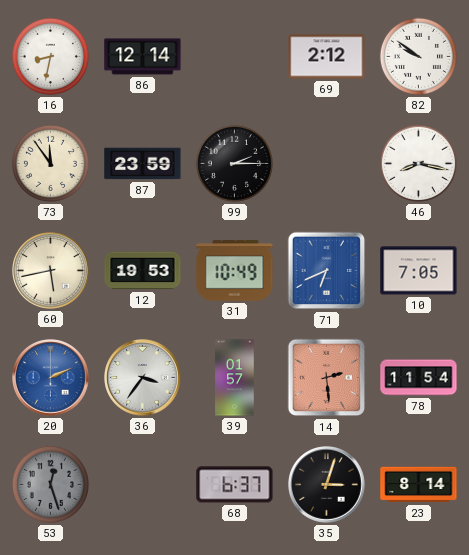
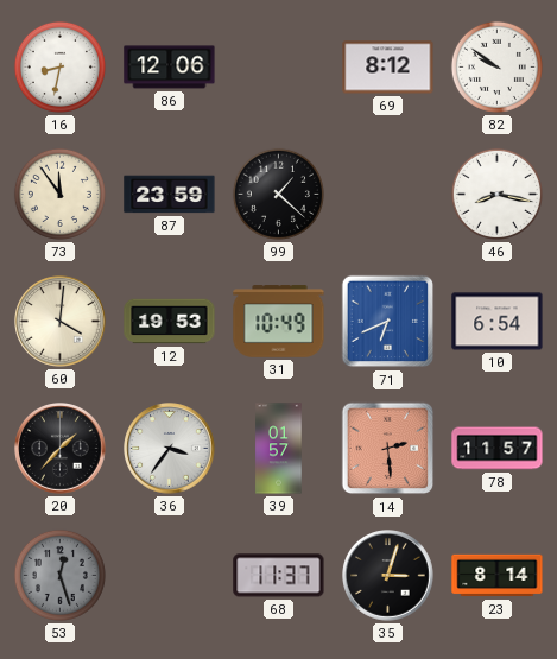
86: 12:14 -> 12:06 (170, 68)
69: 2:12 -> 8:12 (388, 68)
99: 2:15 -> 1:22 (278, 194)
60: 5:43 -> 4:01 (61, 322)
10: 7:05 -> 6:54 (498, 322)
20: 2:11 -> 1:37 (61, 449)
20 dial: blue -> black (61, 449)
78: 11:54 -> 11:57 (498, 449)
68: 6:37 -> 11:37 (279, 576)
